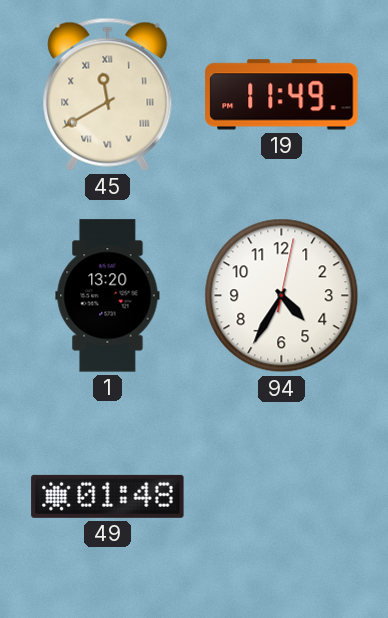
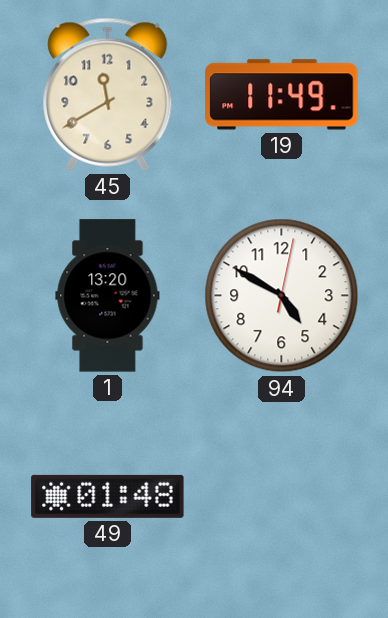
45 numerals: Roman -> Arabic (108, 94)
94: 4:35 -> 4:50 (282, 296)
